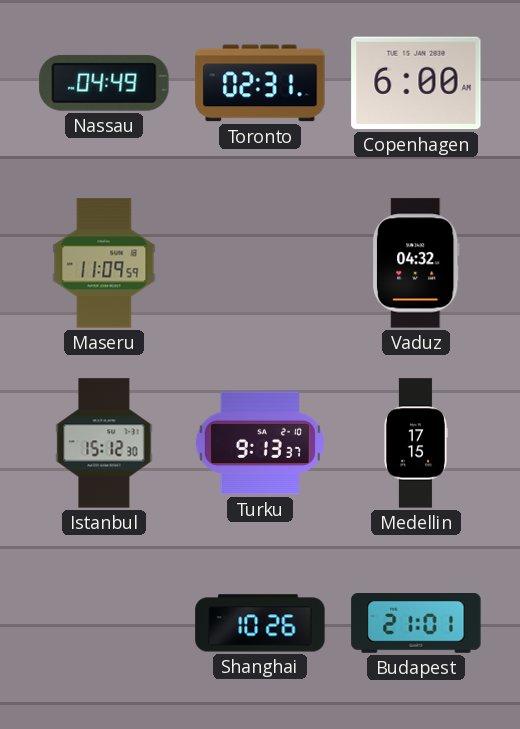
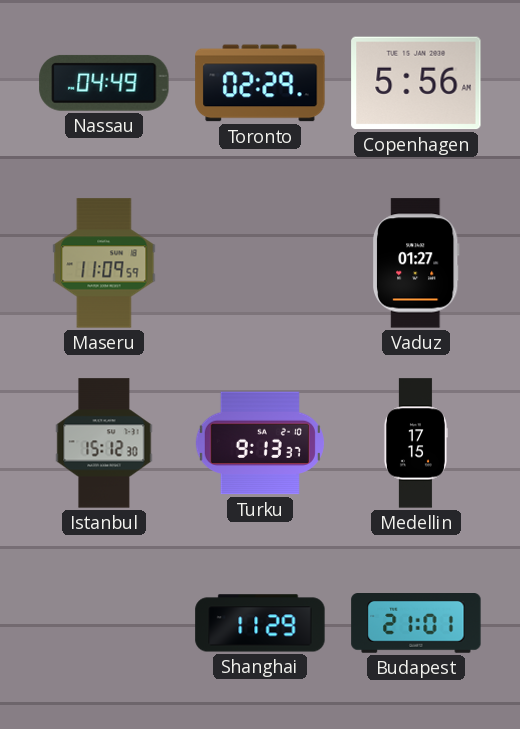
Toronto: 02:31 -> 02:29 (260, 83)
Copenhagen: 6:00 -> 5:56 (416, 83)
Vaduz: 04:32 -> 01:27 (416, 263)
Shanghai: 10:26 -> 11:29 (260, 623)
